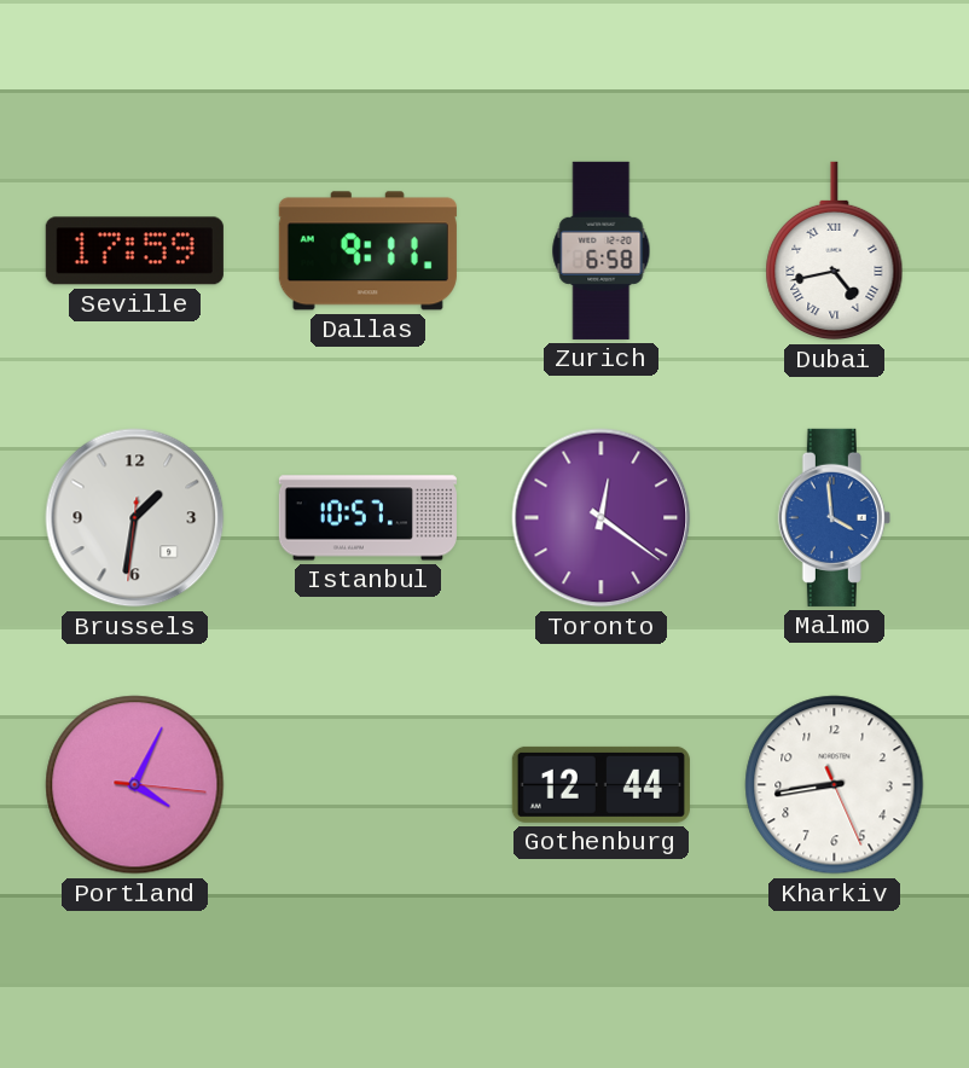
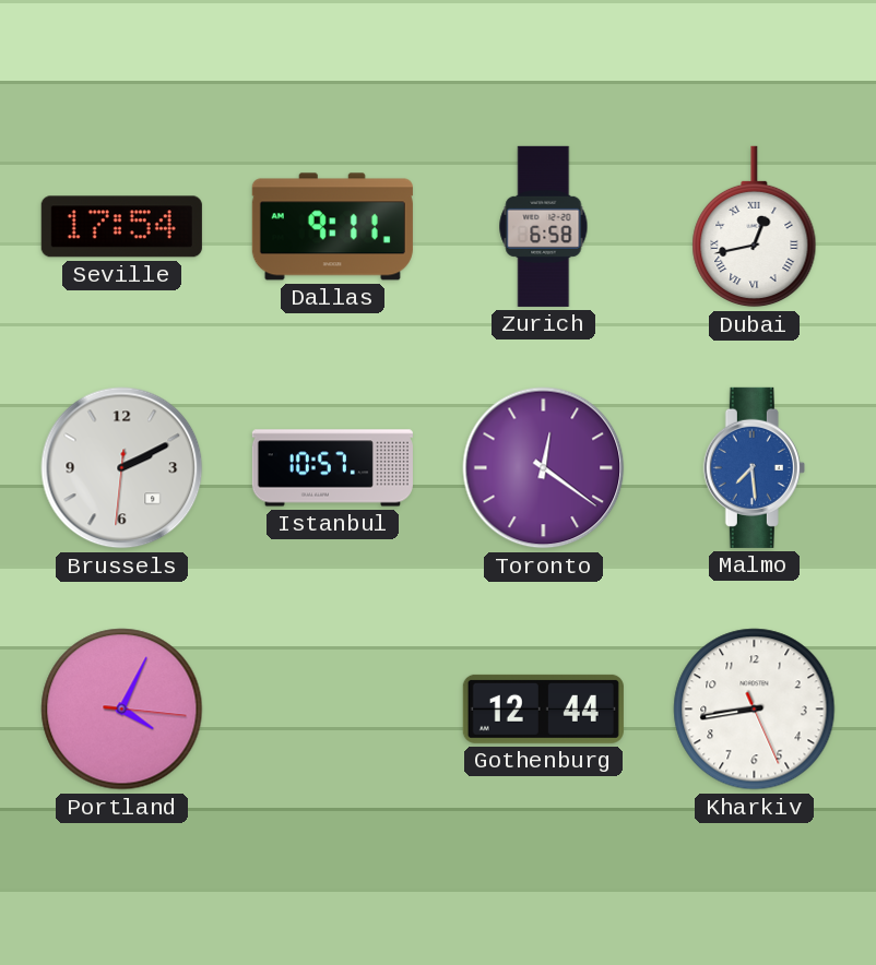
Seville: 17:59 -> 17:54 (121, 227)
Dubai: 4:43 -> 12:43 (755, 227)
Brussels: 1:31 -> 2:10 (122, 468)
Malmo: 3:59 -> 7:29 (754, 467)
